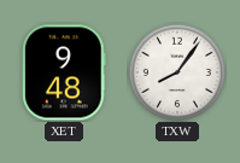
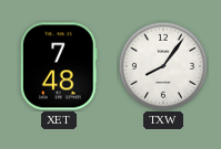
XET: 9:48 -> 7:48 (59, 66)
